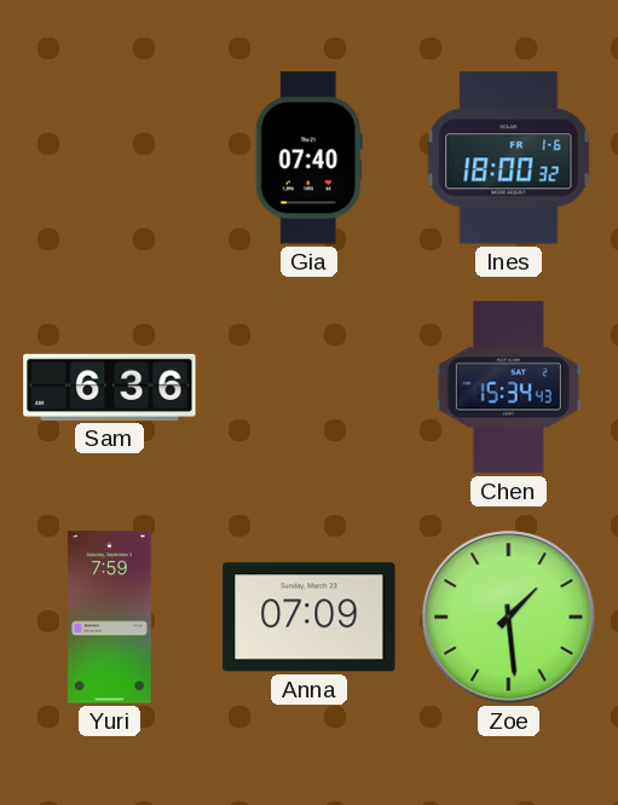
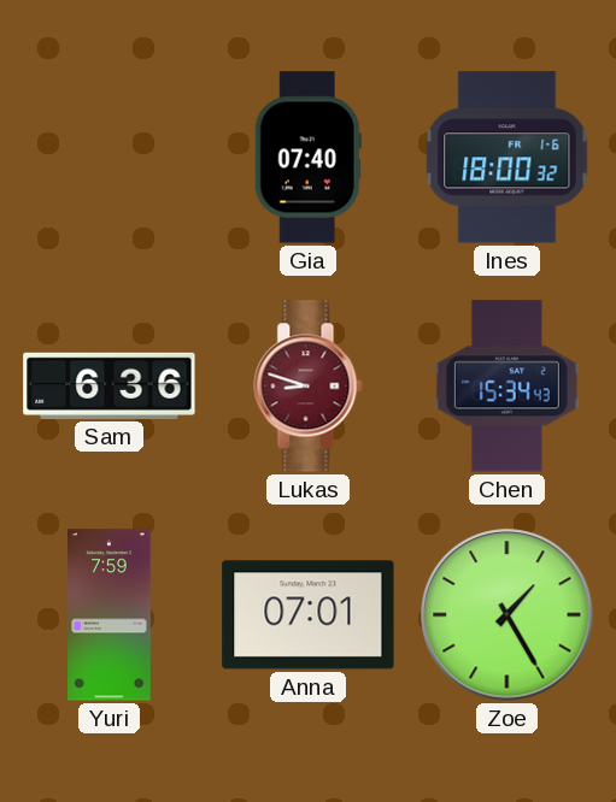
Lukas: none -> 8:48 (309, 387)
Anna: 07:09 -> 07:01 (309, 615)
Zoe: 1:29 -> 1:25 (508, 615)
